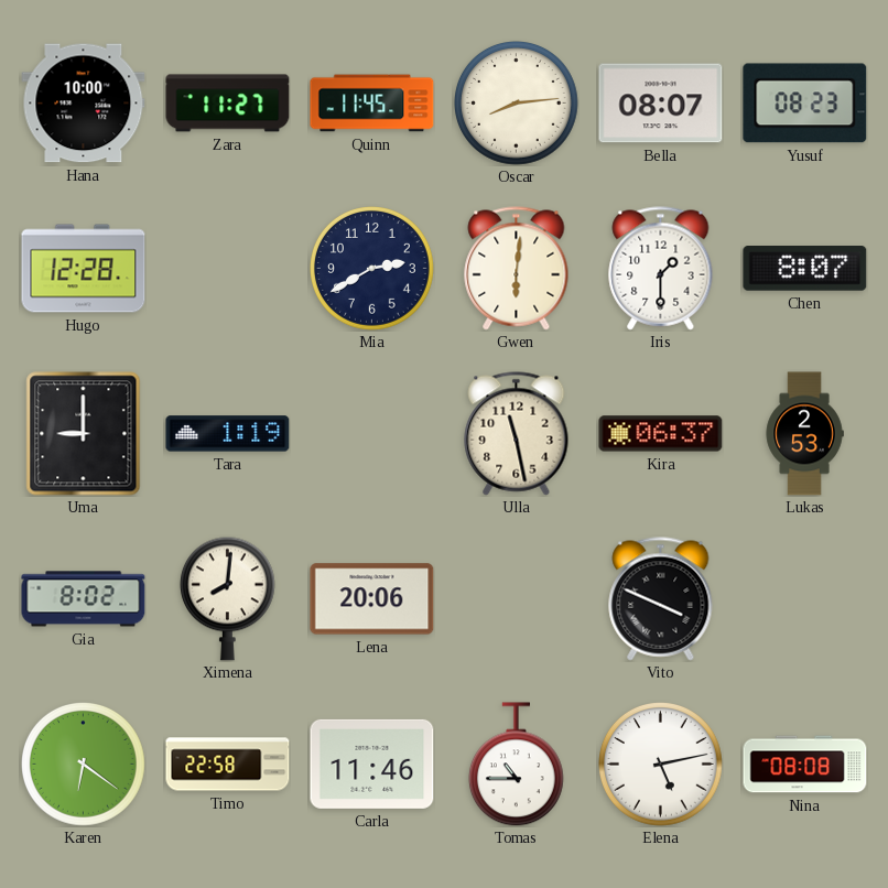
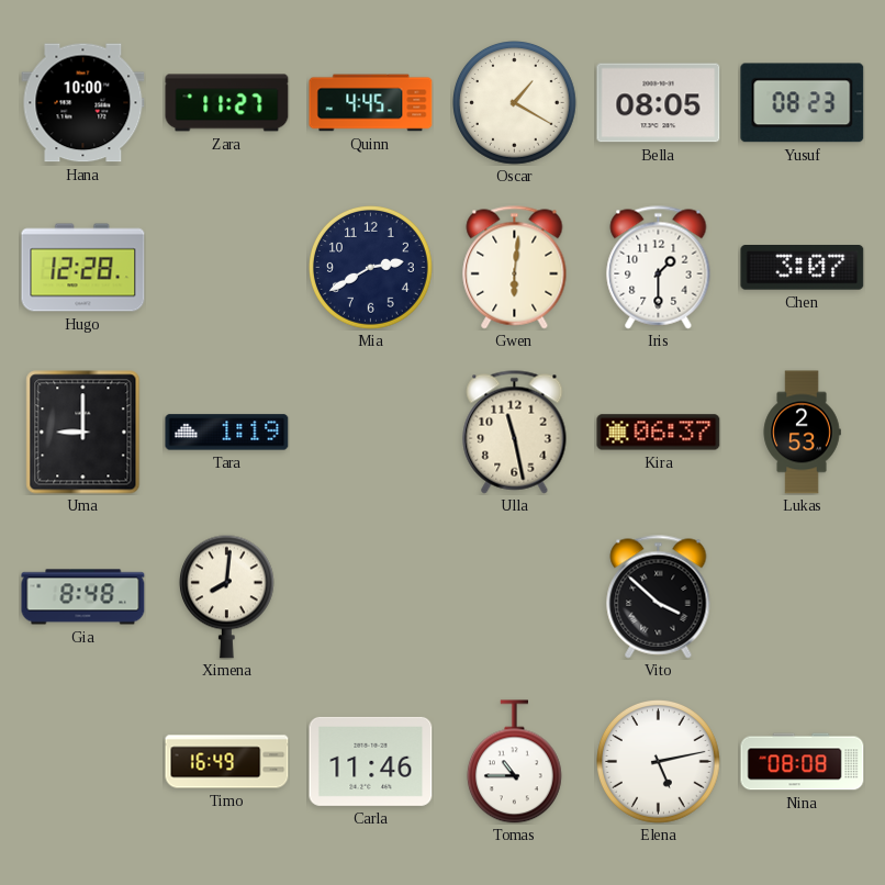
Quinn: 11:45 -> 4:45 (371, 103)
Oscar: 8:14 -> 1:20 (515, 103)
Bella: 08:07 -> 08:05 (659, 103)
Chen: 8:07 -> 3:07 (803, 268)
Gia: 8:02 -> 8:48 (83, 597)
Lena: 20:06 -> none (372, 599)
Vito: 3:49 -> 3:52 (659, 597)
Karen: 6:21 -> none (84, 765)
Timo: 22:58 -> 16:49 (227, 762)
